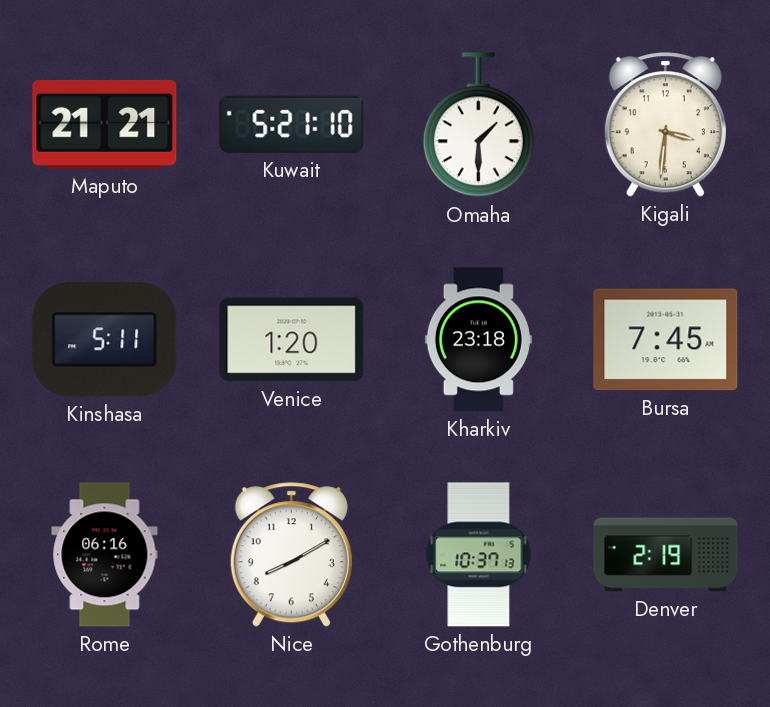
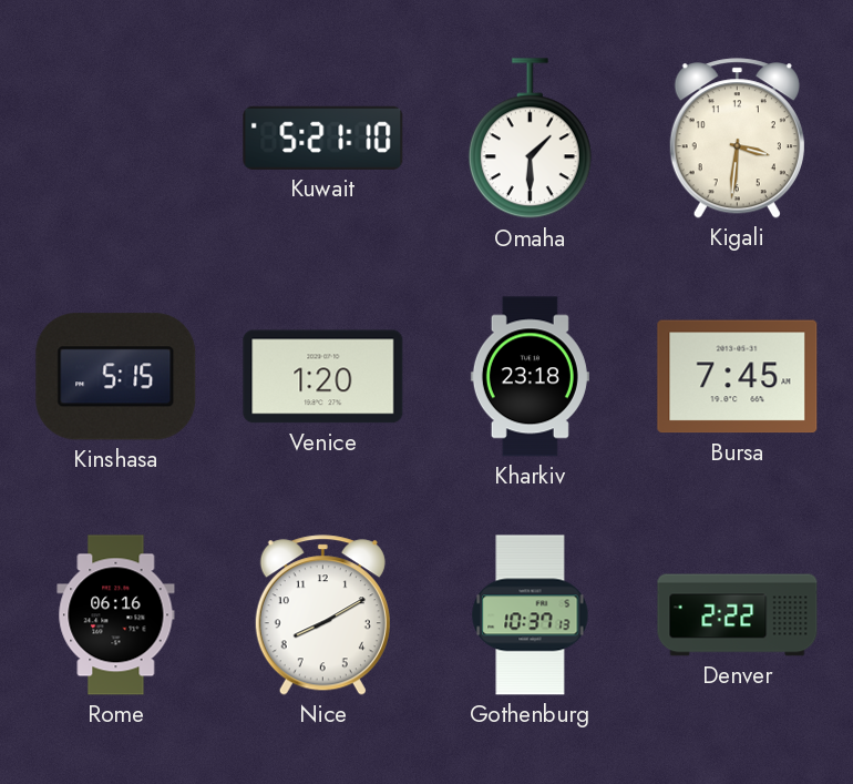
Maputo: 21:21 -> none (105, 124)
Kinshasa: 5:11 -> 5:15 (116, 377)
Denver: 2:19 -> 2:22 (738, 615)
